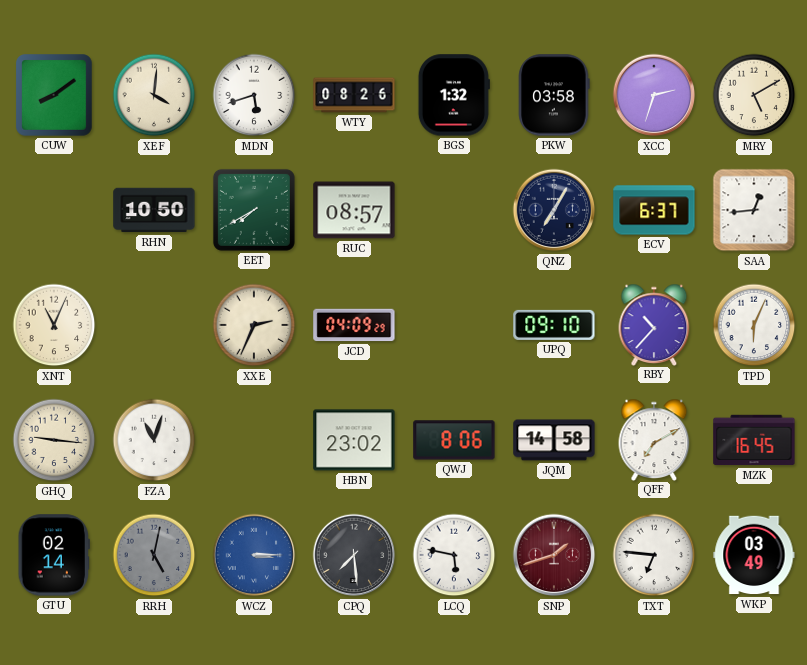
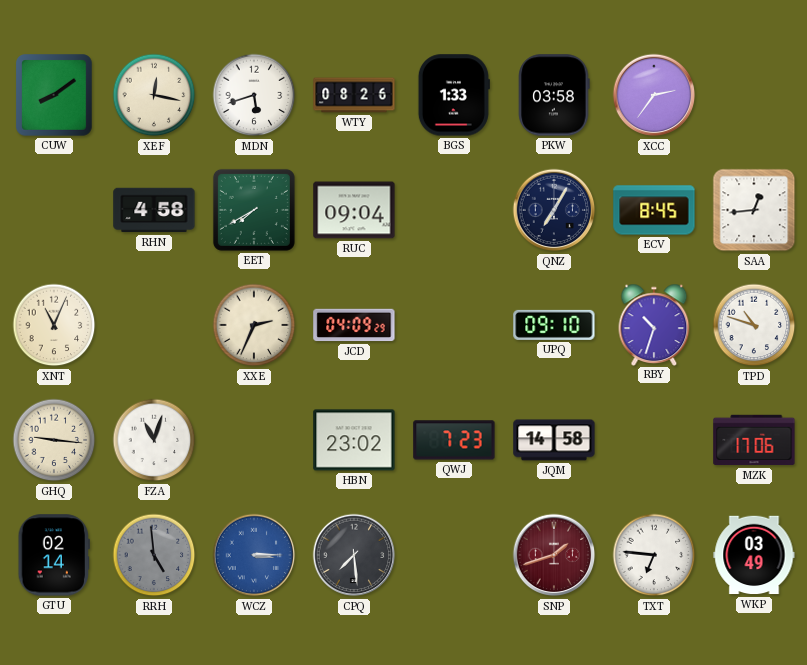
XEF: 4:01 -> 12:17 (154, 95)
BGS: 1:32 -> 1:33 (454, 95)
XCC: 2:33 -> 2:36 (654, 95)
MRY: 5:10 -> none (754, 95)
RHN: 10:50 -> 4:58 (154, 210)
RUC: 08:57 -> 09:04 (354, 210)
ECV: 6:37 -> 8:45 (654, 210)
RBY: 10:37 -> 10:33 (654, 324)
TPD: 6:04 -> 10:48 (754, 325)
QWJ: 8:06 -> 7:23 (454, 440)
QFF: 7:10 -> none (654, 439)
MZK: 16:45 -> 17:06 (754, 440)
RRH: 5:02 -> 4:59 (154, 555)
LCQ: 5:47 -> none (454, 555)
